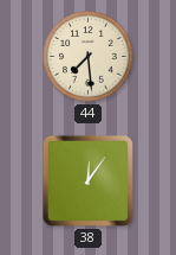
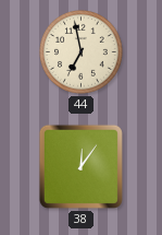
44: 7:29 -> 6:58 (82, 52)
